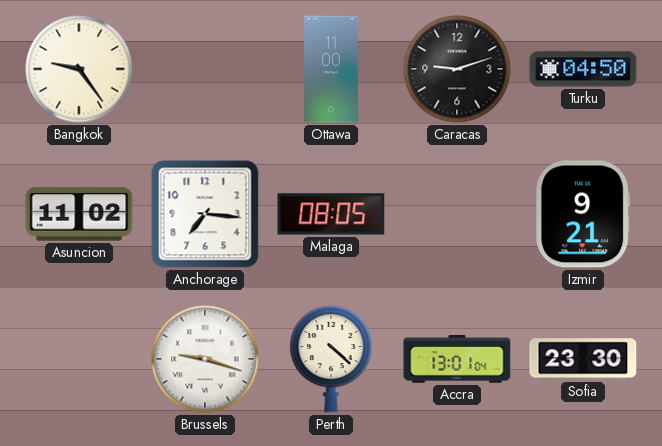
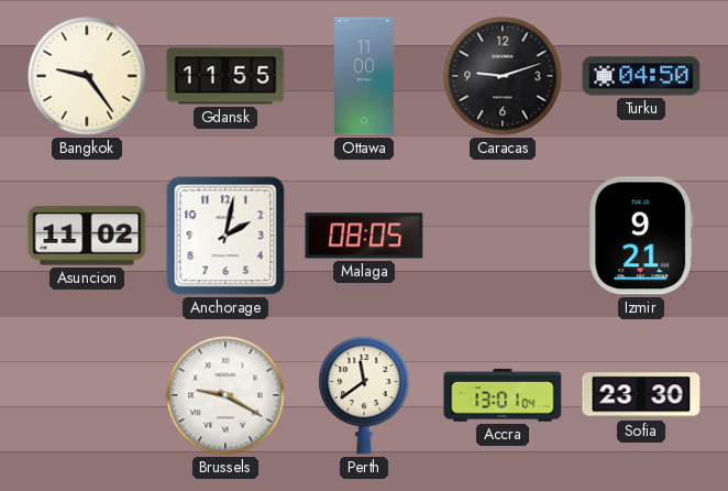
Gdansk: none -> 11:55 (225, 76)
Anchorage: 7:16 -> 2:02 (225, 236)
Brussels: 9:18 -> 9:20 (225, 395)
Perth: 4:22 -> 11:39 (364, 395)
